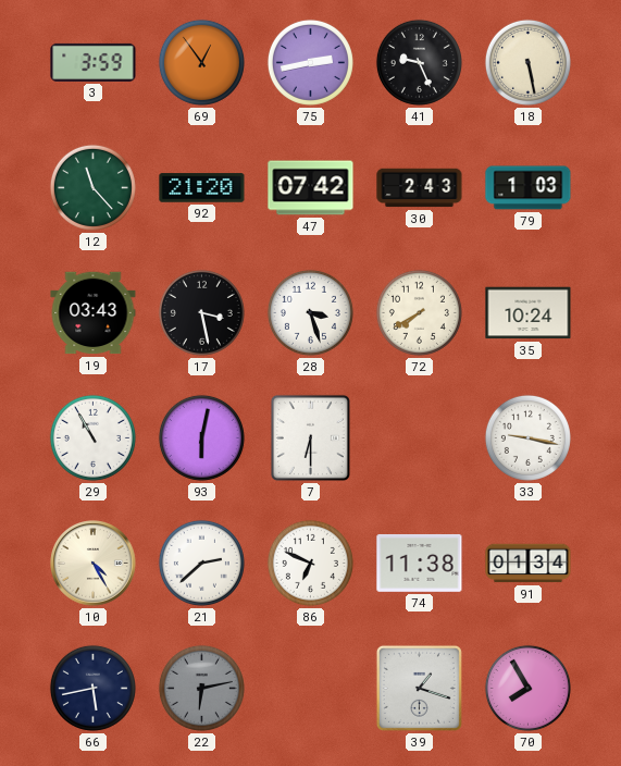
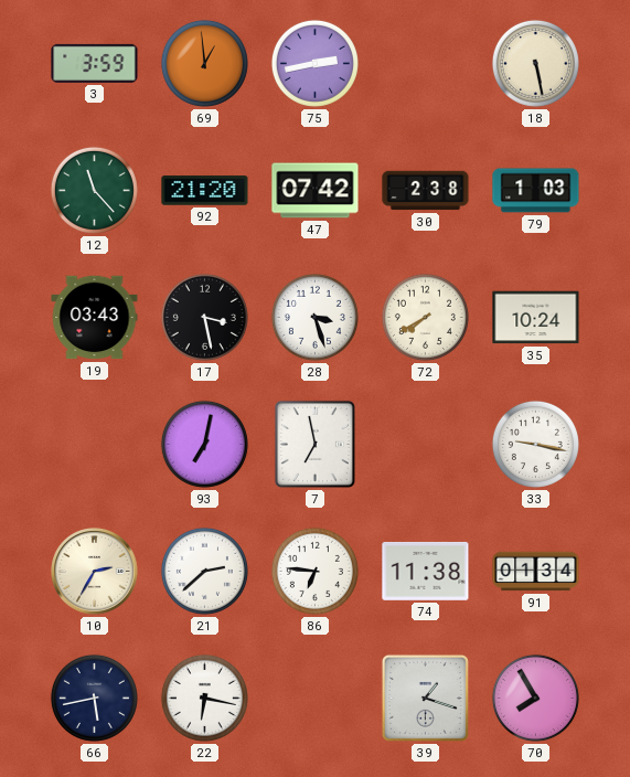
69: 12:54 -> 12:59 (204, 63)
41: 9:26 -> none (419, 62)
30: 2:43 -> 2:38 (426, 191)
29: 10:55 -> none (92, 437)
93: 6:02 -> 7:02 (204, 444)
7: 6:30 -> 6:58 (314, 444)
10: 4:25 -> 2:35 (95, 572)
86: 6:49 -> 6:46 (314, 571)
22: 6:13 -> 6:17 (204, 698)
22 dial: grey -> white (204, 698)
